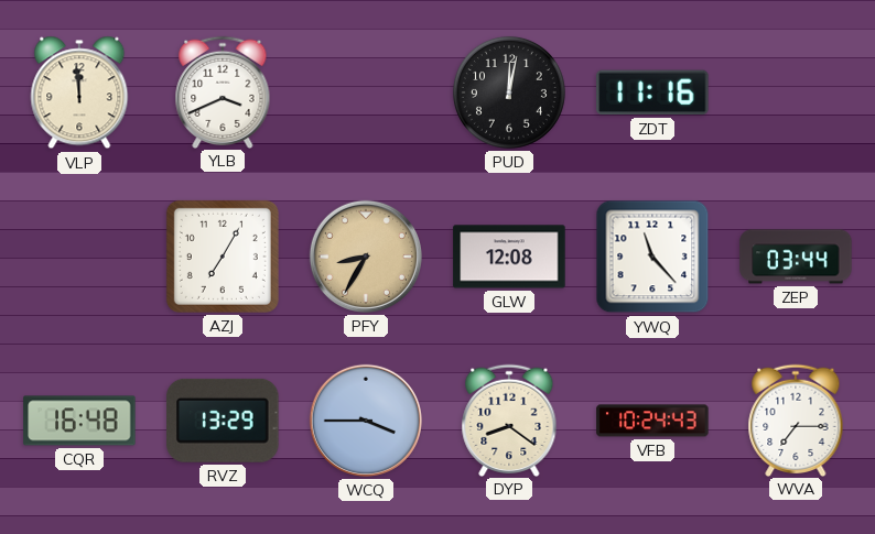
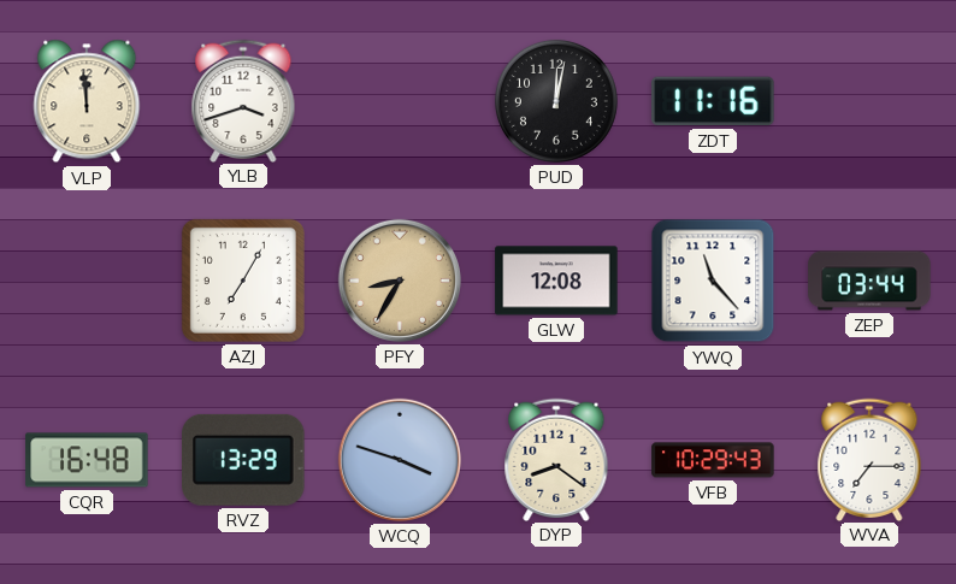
YLB: 3:41 -> 3:42 (243, 100)
WCQ: 3:45 -> 3:48 (400, 460)
VFB: 10:24 -> 10:29 (713, 460)
